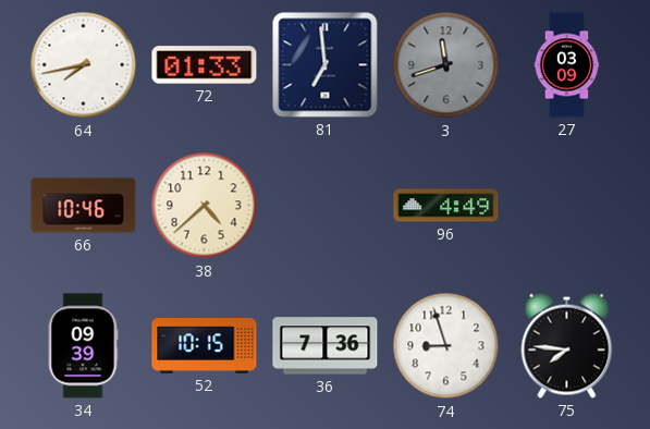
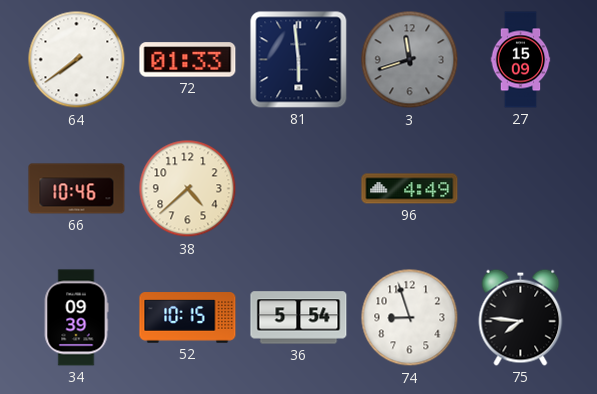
64: 7:43 -> 7:39 (77, 60)
81: 6:59 -> 5:59 (299, 60)
27: 03:09 -> 15:09 (521, 60)
36: 7:36 -> 5:54 (299, 318)
